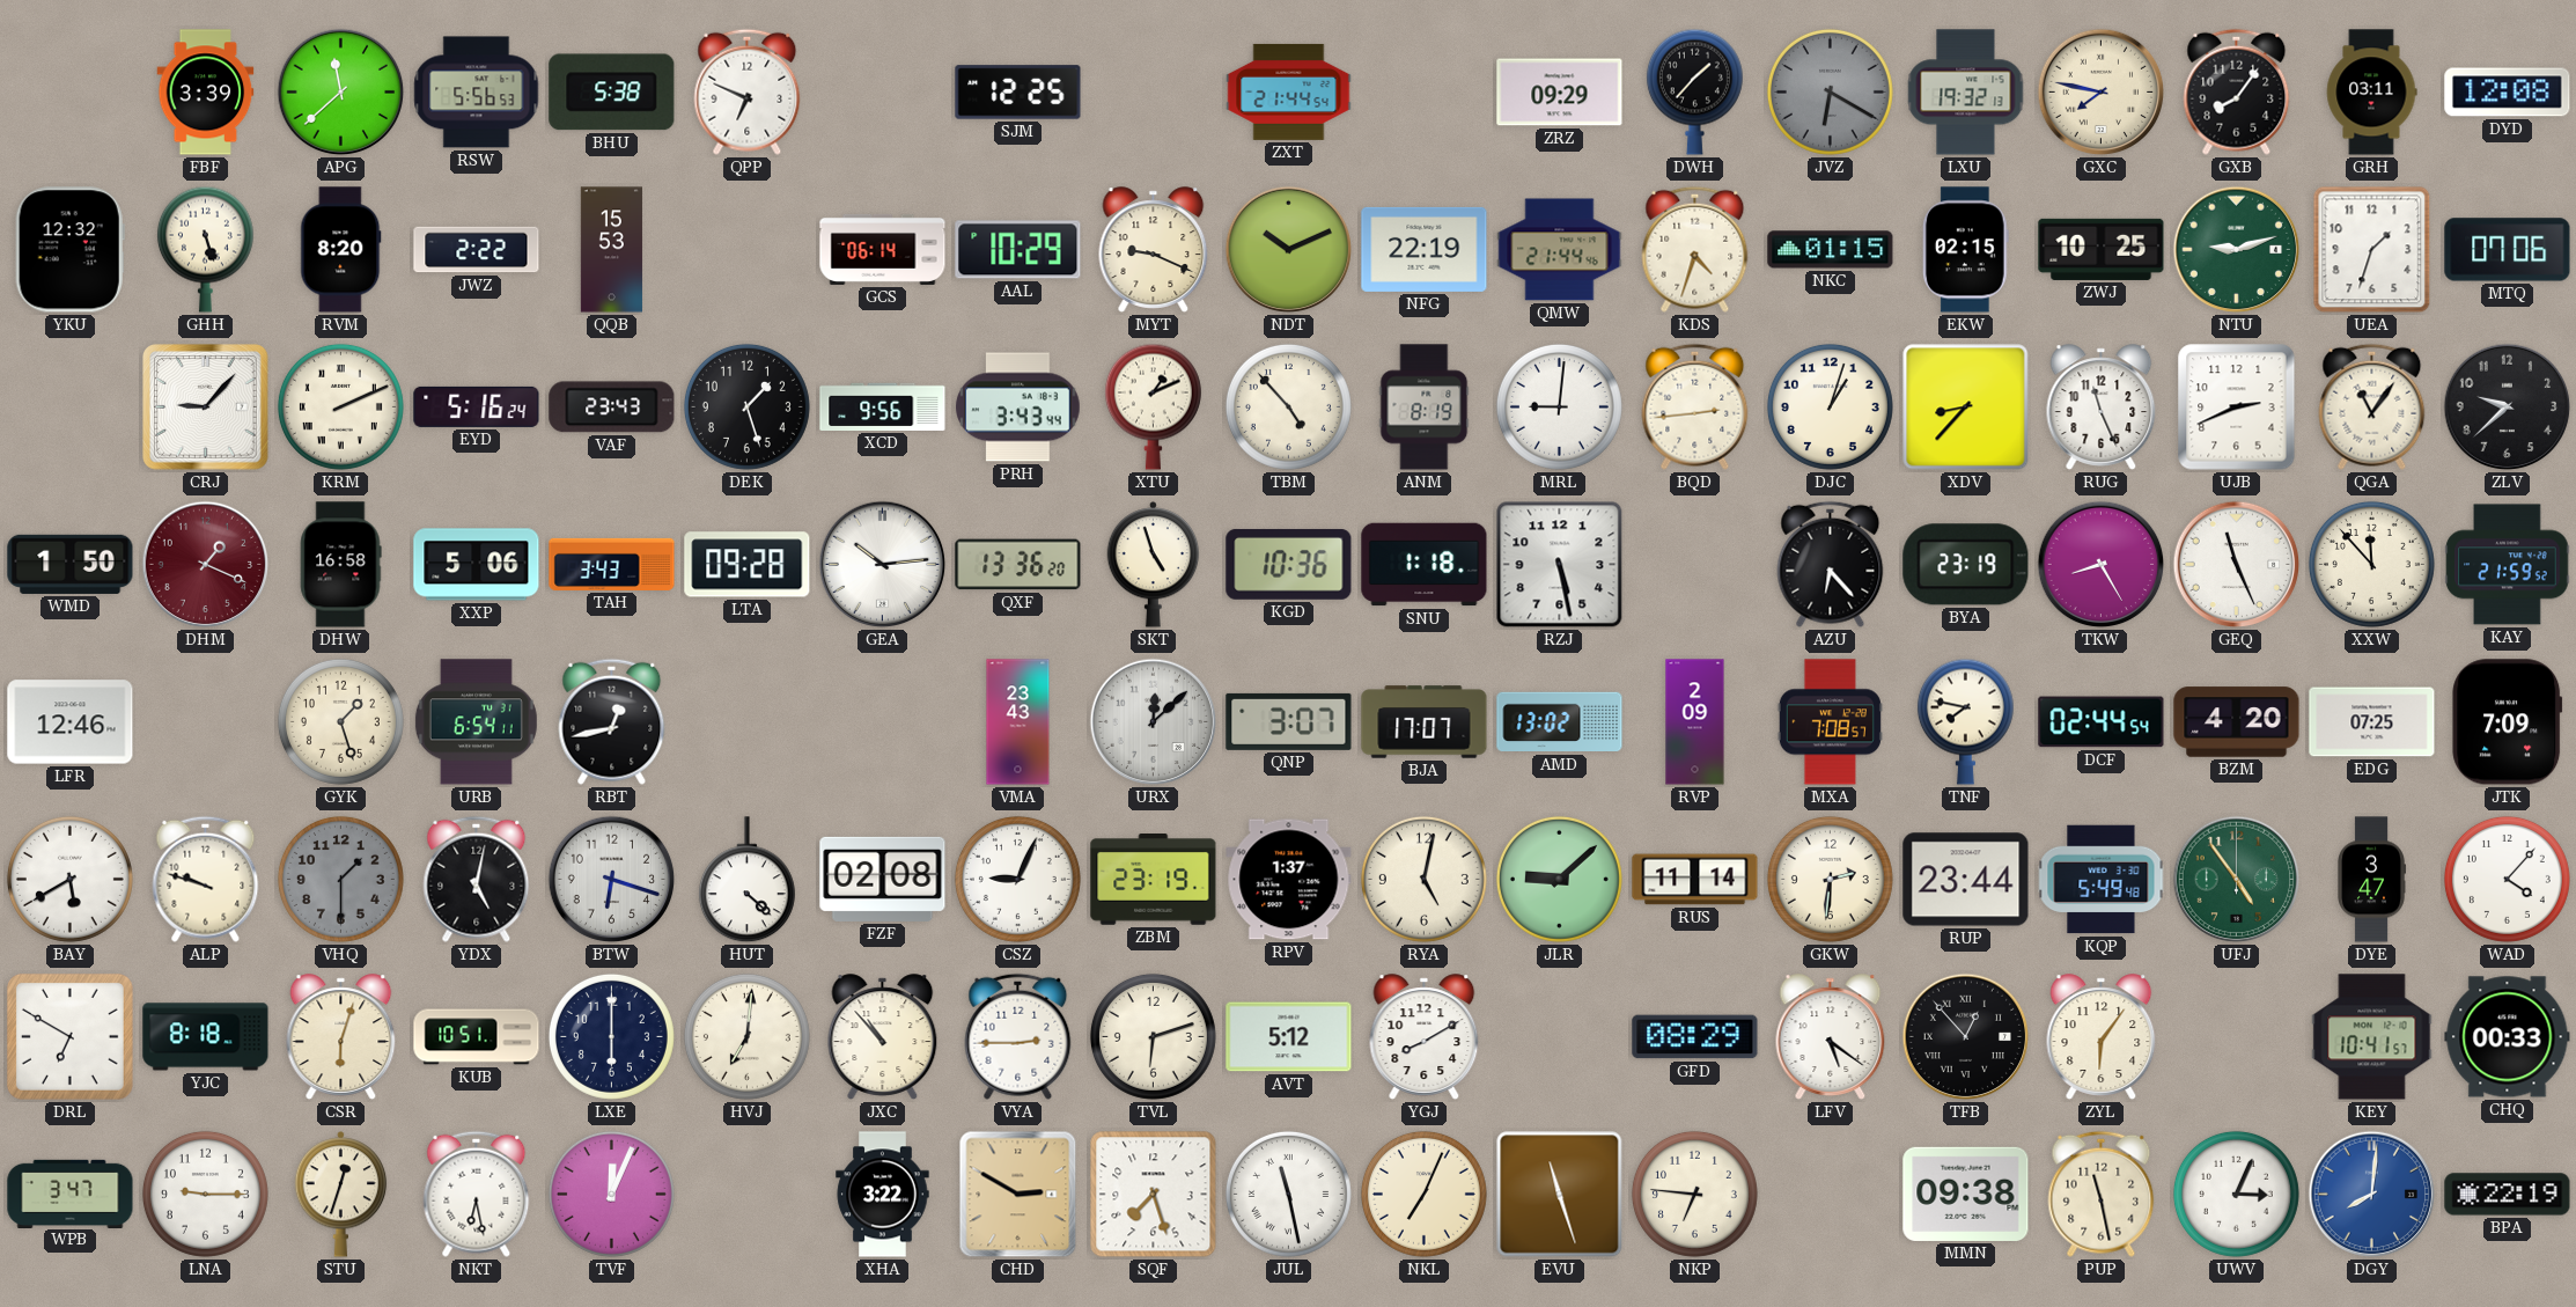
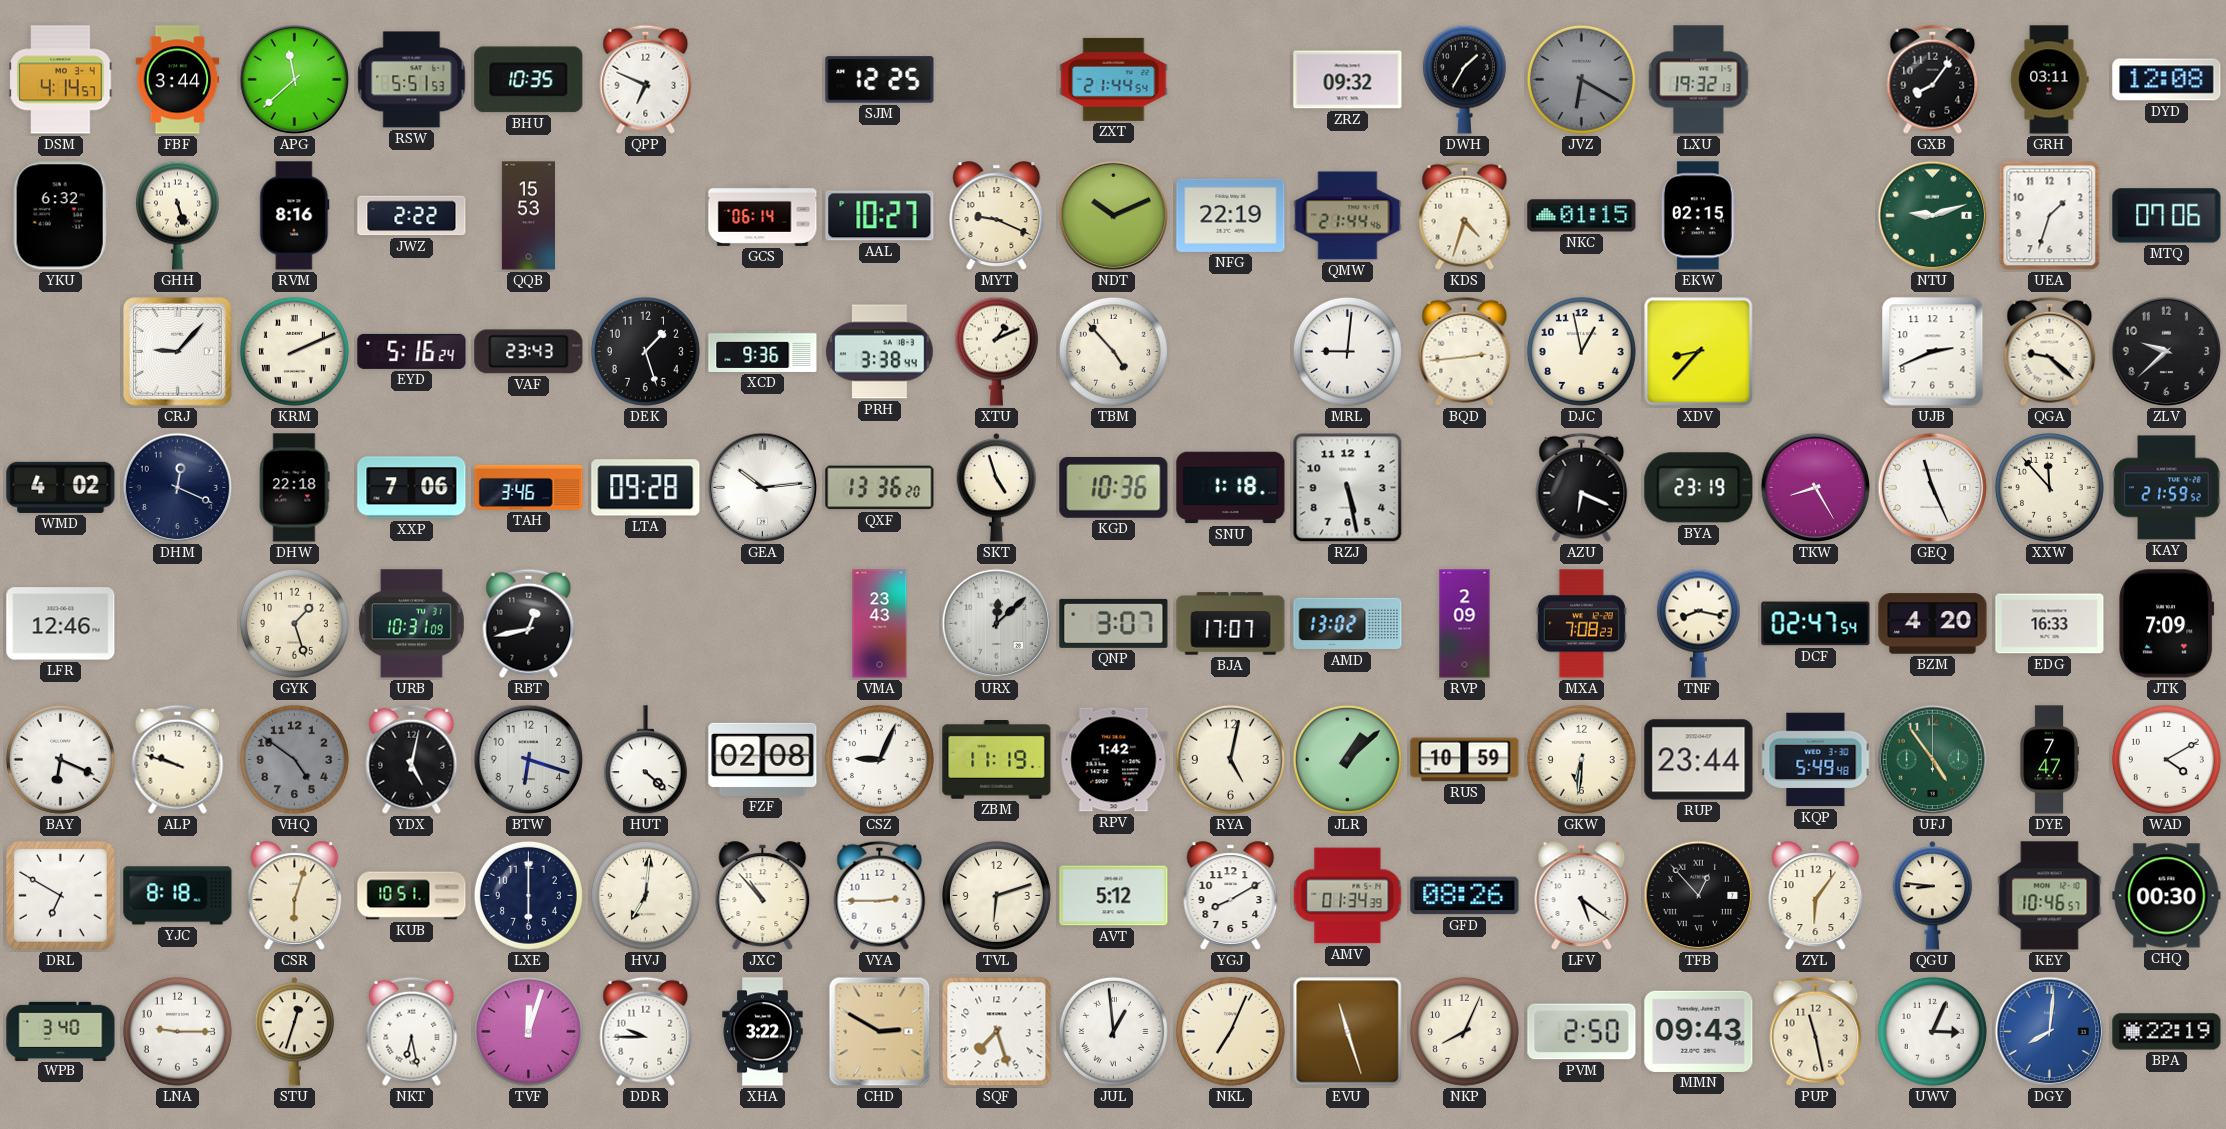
DSM: none -> 4:14 (61, 80)
FBF: 3:39 -> 3:44 (178, 80)
RSW: 5:56 -> 5:51 (412, 80)
BHU: 5:38 -> 10:35 (529, 80)
ZRZ: 09:29 -> 09:32 (1348, 80)
DWH: 1:37 -> 1:35 (1464, 79)
GXC: 7:47 -> none (2102, 93)
YKU: 12:32 -> 6:32 (60, 216)
RVM: 8:20 -> 8:16 (295, 216)
AAL: 10:29 -> 10:27 (880, 216)
ZWJ: 10:25 -> none (2102, 249)
XCD: 9:56 -> 9:36 (763, 351)
PRH: 3:43 -> 3:38 (880, 352)
ANM: 8:19 -> none (1425, 407)
DJC: 1:03 -> 12:58 (1581, 351)
RUG: 11:26 -> none (2102, 407)
QGA: 11:06 -> 9:22 (2050, 351)
WMD: 1:50 -> 4:02 (61, 487)
DHM: 1:19 -> 12:19 (178, 488)
DHM dial: burgundy -> navy (178, 488)
DHW: 16:58 -> 22:18 (294, 488)
XXP: 5:06 -> 7:06 (412, 488)
TAH: 3:43 -> 3:46 (529, 487)
AZU: 6:23 -> 6:19 (1582, 487)
URB: 6:54 -> 10:31 (411, 624)
MXA: 7:08:57 -> 7:08:23 (1581, 624)
TNF: 7:47 -> 8:17 (1698, 623)
DCF: 02:44 -> 02:47 (1816, 624)
EDG: 07:25 -> 16:33 (2050, 624)
BAY: 5:40 -> 6:19 (60, 759)
VHQ: 1:30 -> 4:51 (294, 759)
ZBM: 23:19 -> 11:19 (997, 760)
RPV: 1:37 -> 1:42 (1114, 760)
JLR: 9:08 -> 1:08 (1347, 759)
RUS: 11:14 -> 10:59 (1465, 760)
GKW: 2:31 -> 6:31 (1581, 759)
DYE: 3:47 -> 7:47 (2049, 760)
WAD: 4:07 -> 4:10 (2166, 759)
AMV: none -> 01:34 (1348, 896)
GFD: 08:29 -> 08:26 (1465, 896)
QGU: none -> 8:46 (1933, 896)
KEY: 10:41 -> 10:46 (2050, 896)
CHQ: 00:33 -> 00:30 (2167, 896)
WPB: 3:47 -> 3:40 (61, 1031)
TVF: 12:04 -> 12:03 (528, 1031)
DDR: none -> 9:45 (646, 1031)
JUL: 11:28 -> 12:59 (1113, 1031)
NKP: 6:46 -> 8:04 (1464, 1031)
PVM: none -> 2:50 (1582, 1032)
MMN: 09:38 -> 09:43 (1699, 1031)
